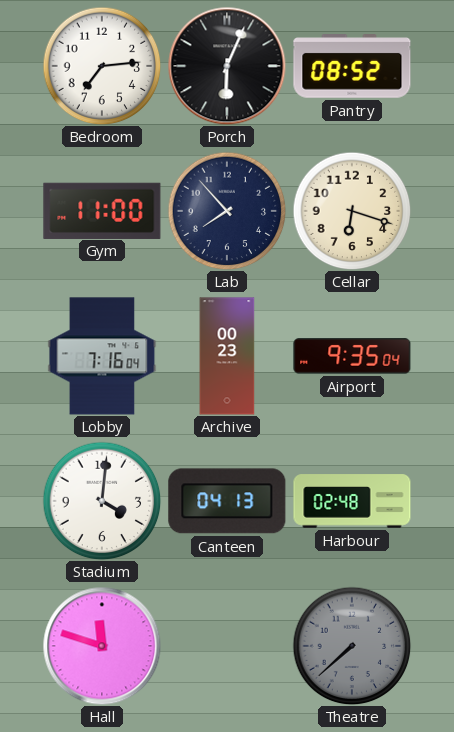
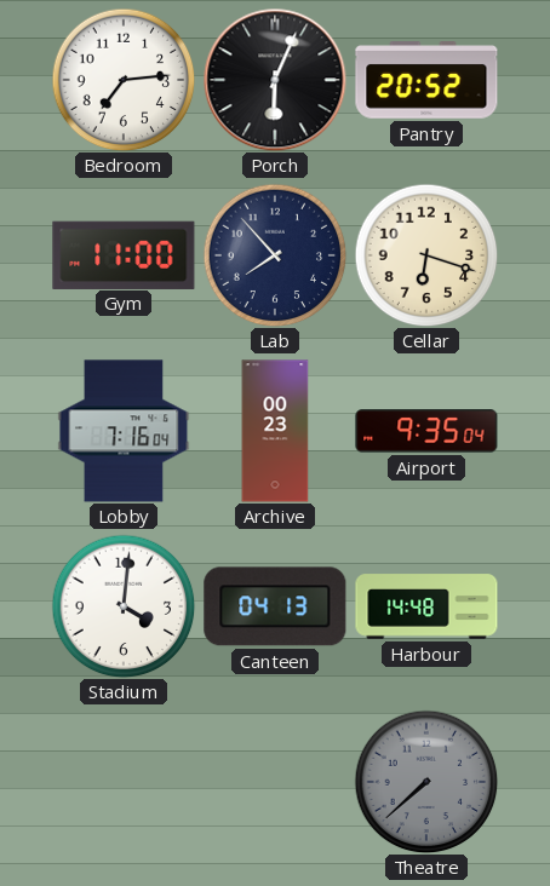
Pantry: 08:52 -> 20:52 (426, 80)
Harbour: 02:48 -> 14:48 (426, 606)
Hall: 11:48 -> none (102, 646)
